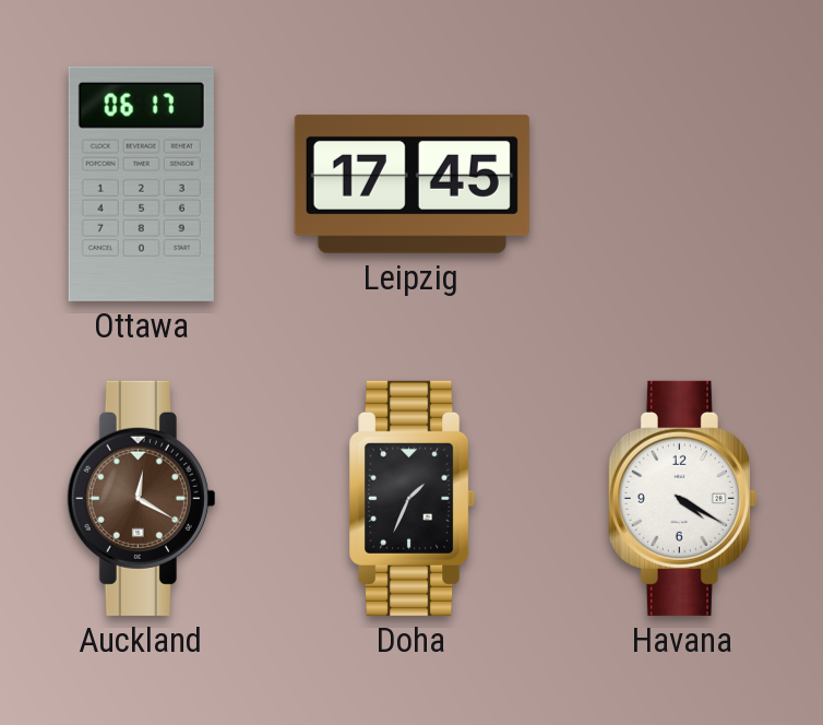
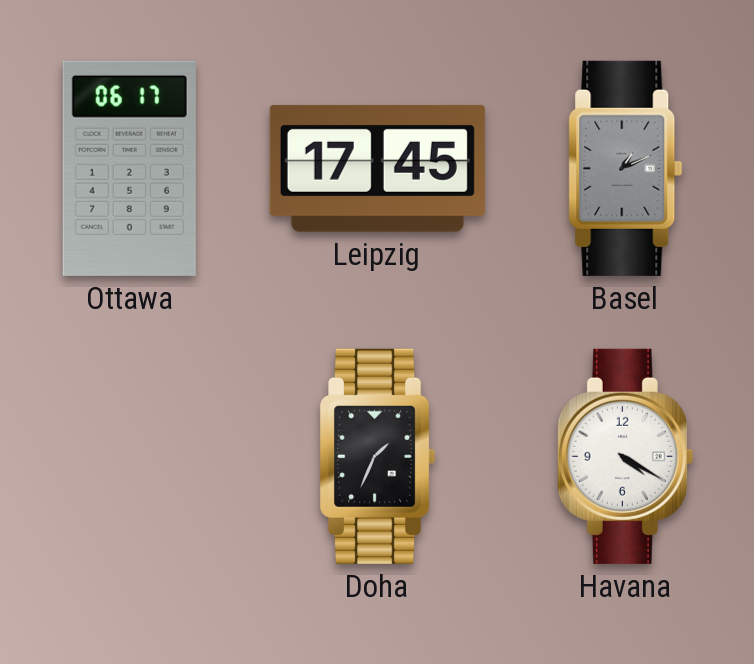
Basel: none -> 1:11 (626, 168)
Auckland: 12:20 -> none (141, 498)
